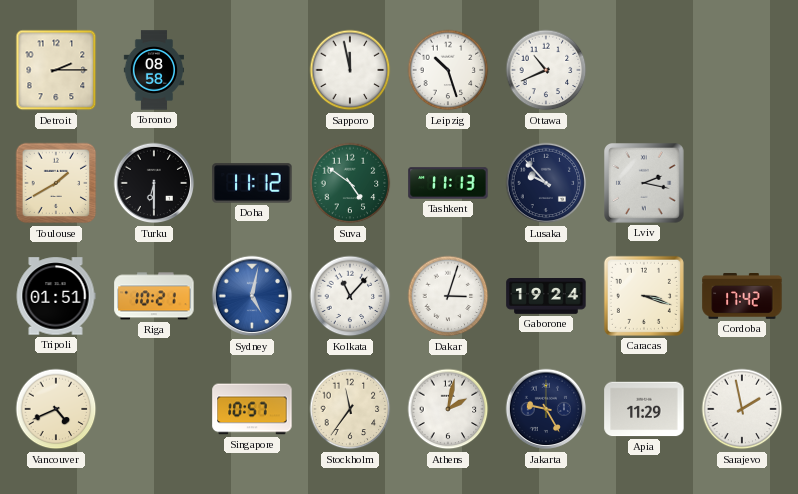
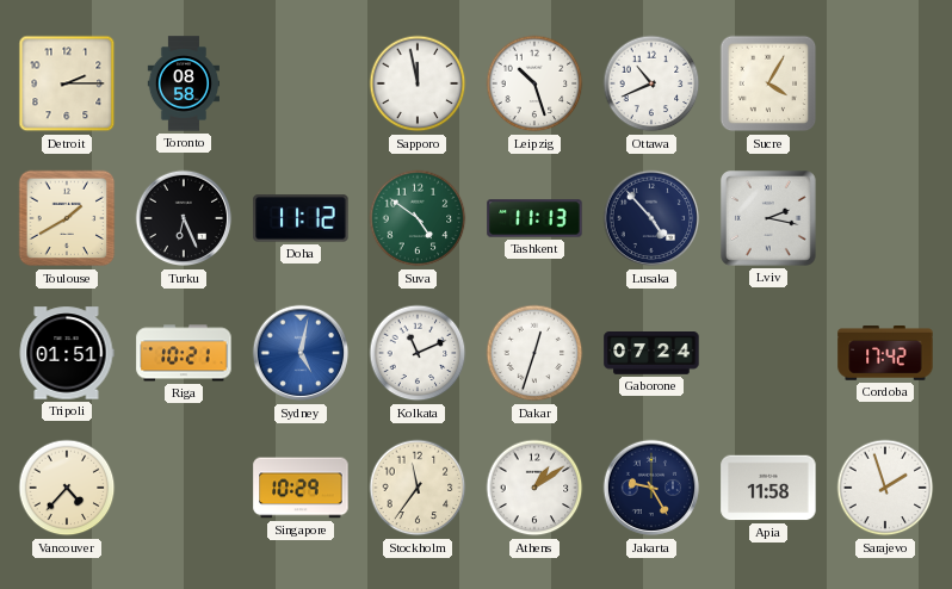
Sucre: none -> 4:05 (768, 83)
Turku: 6:30 -> 6:26 (184, 218)
Lusaka: 9:53 -> 4:53 (651, 218)
Kolkata: 11:07 -> 11:11 (418, 353)
Dakar: 3:03 -> 12:33 (534, 353)
Gaborone: 19:24 -> 07:24 (651, 354)
Caracas: 3:18 -> none (644, 296)
Vancouver: 4:41 -> 4:37 (67, 488)
Singapore: 10:57 -> 10:29 (301, 488)
Athens: 2:02 -> 1:09 (534, 488)
Apia: 11:29 -> 11:58 (768, 488)
Sarajevo: 1:58 -> 1:57 (885, 488)
